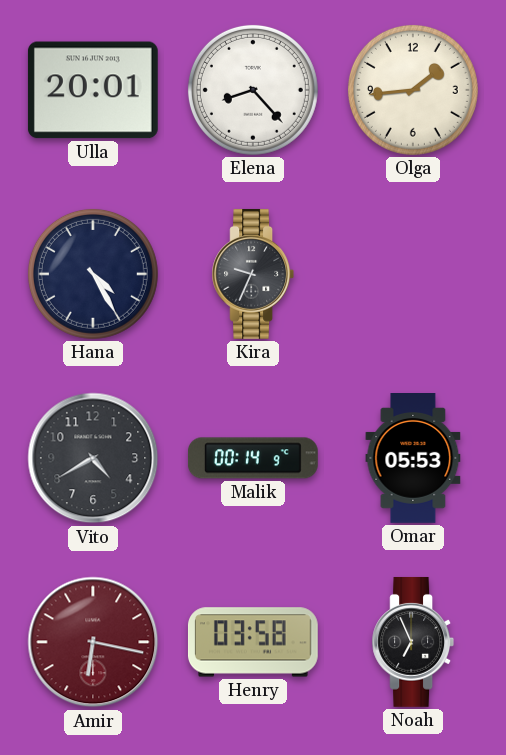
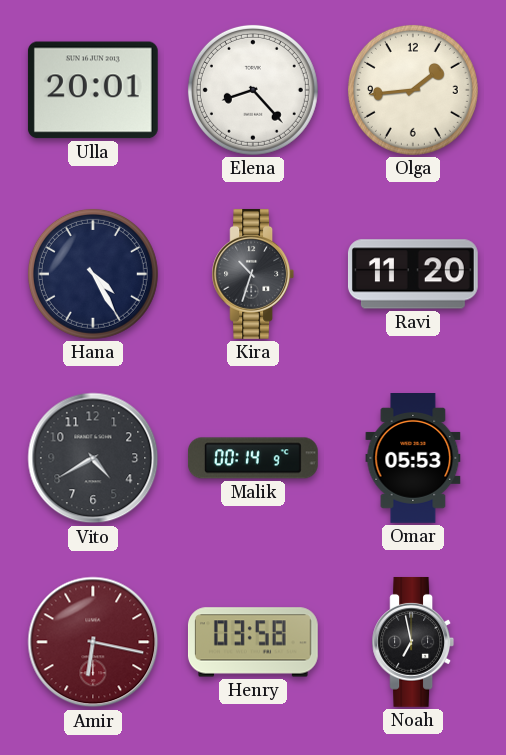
Kira: 9:34 -> 10:33 (253, 274)
Ravi: none -> 11:20 (413, 274)
Noah: 6:56 -> 6:58 (413, 642)
